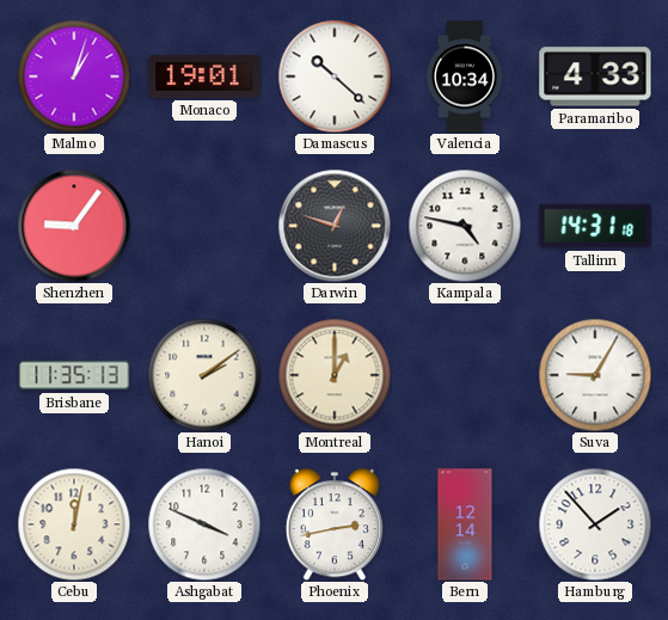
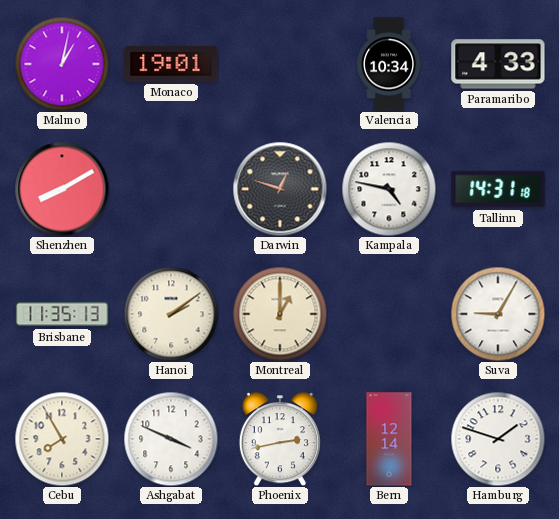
Malmo: 1:03 -> 1:02 (62, 64)
Damascus: 10:22 -> none (335, 76)
Shenzhen: 9:06 -> 8:10 (62, 189)
Cebu: 12:02 -> 7:55 (62, 439)
Hamburg: 1:53 -> 1:48 (498, 439)
